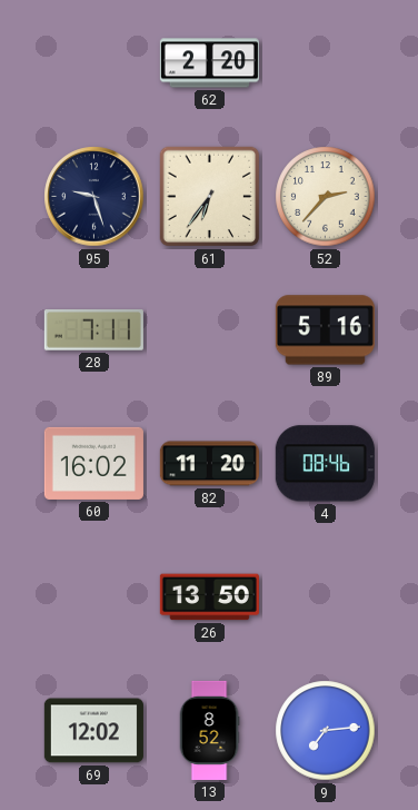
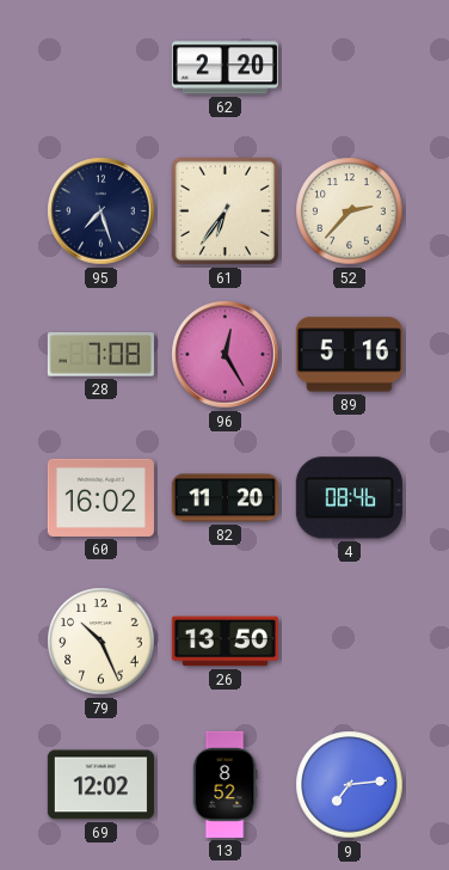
95: 9:27 -> 7:27 (102, 212)
28: 7:11 -> 7:08 (100, 355)
96: none -> 12:25 (226, 355)
79: none -> 10:26 (102, 642)
